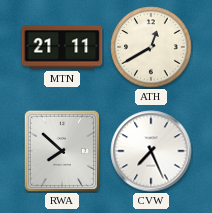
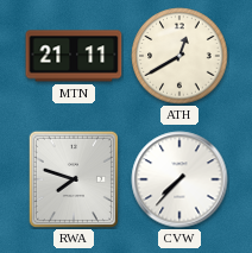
RWA: 7:52 -> 7:48 (74, 179)
CVW: 7:26 -> 7:37 (179, 179)
